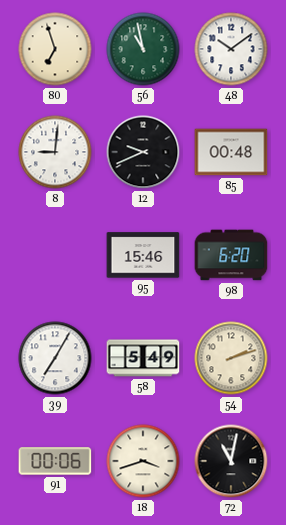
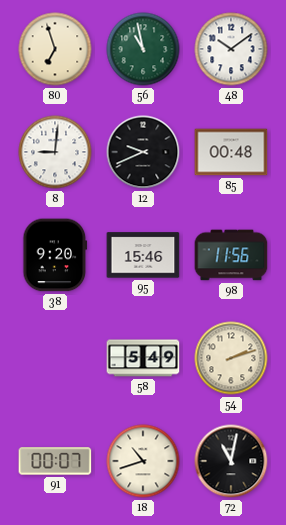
38: none -> 9:20 (55, 255)
98: 6:20 -> 11:56 (231, 255)
39: 7:05 -> none (55, 358)
91: 00:06 -> 00:07 (55, 461)
18: 3:42 -> 10:42 (143, 461)
